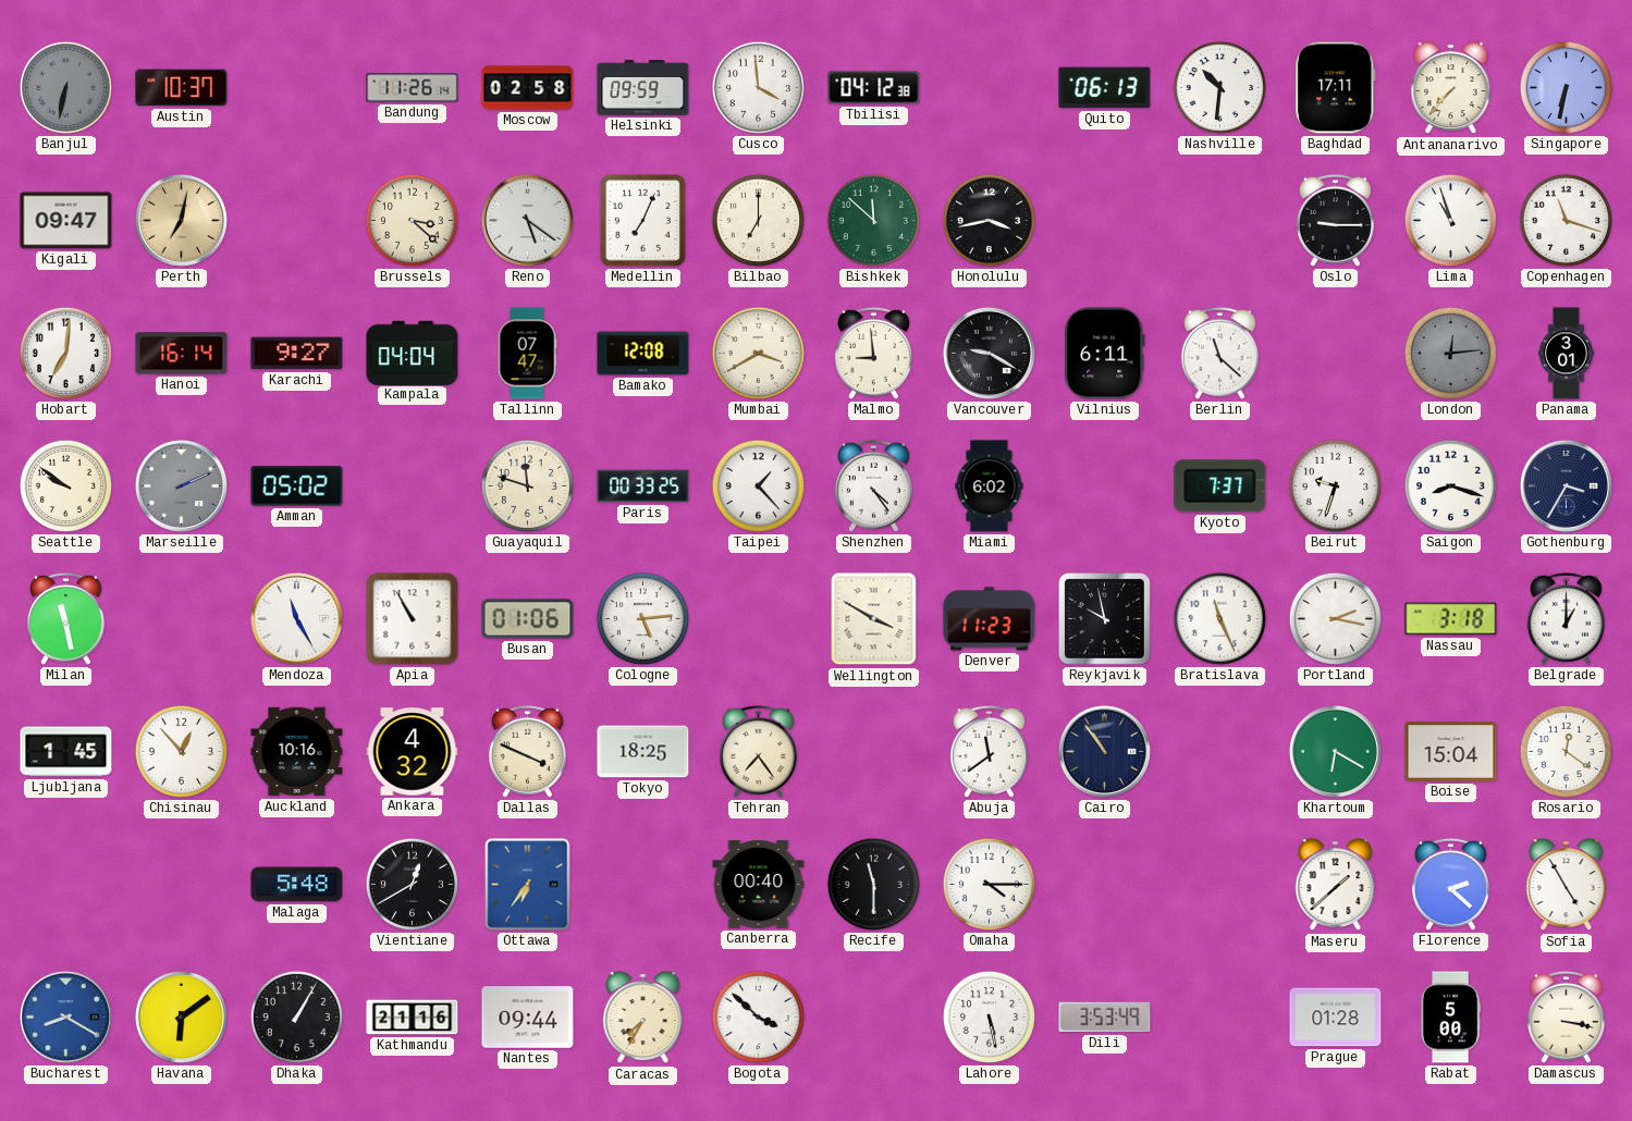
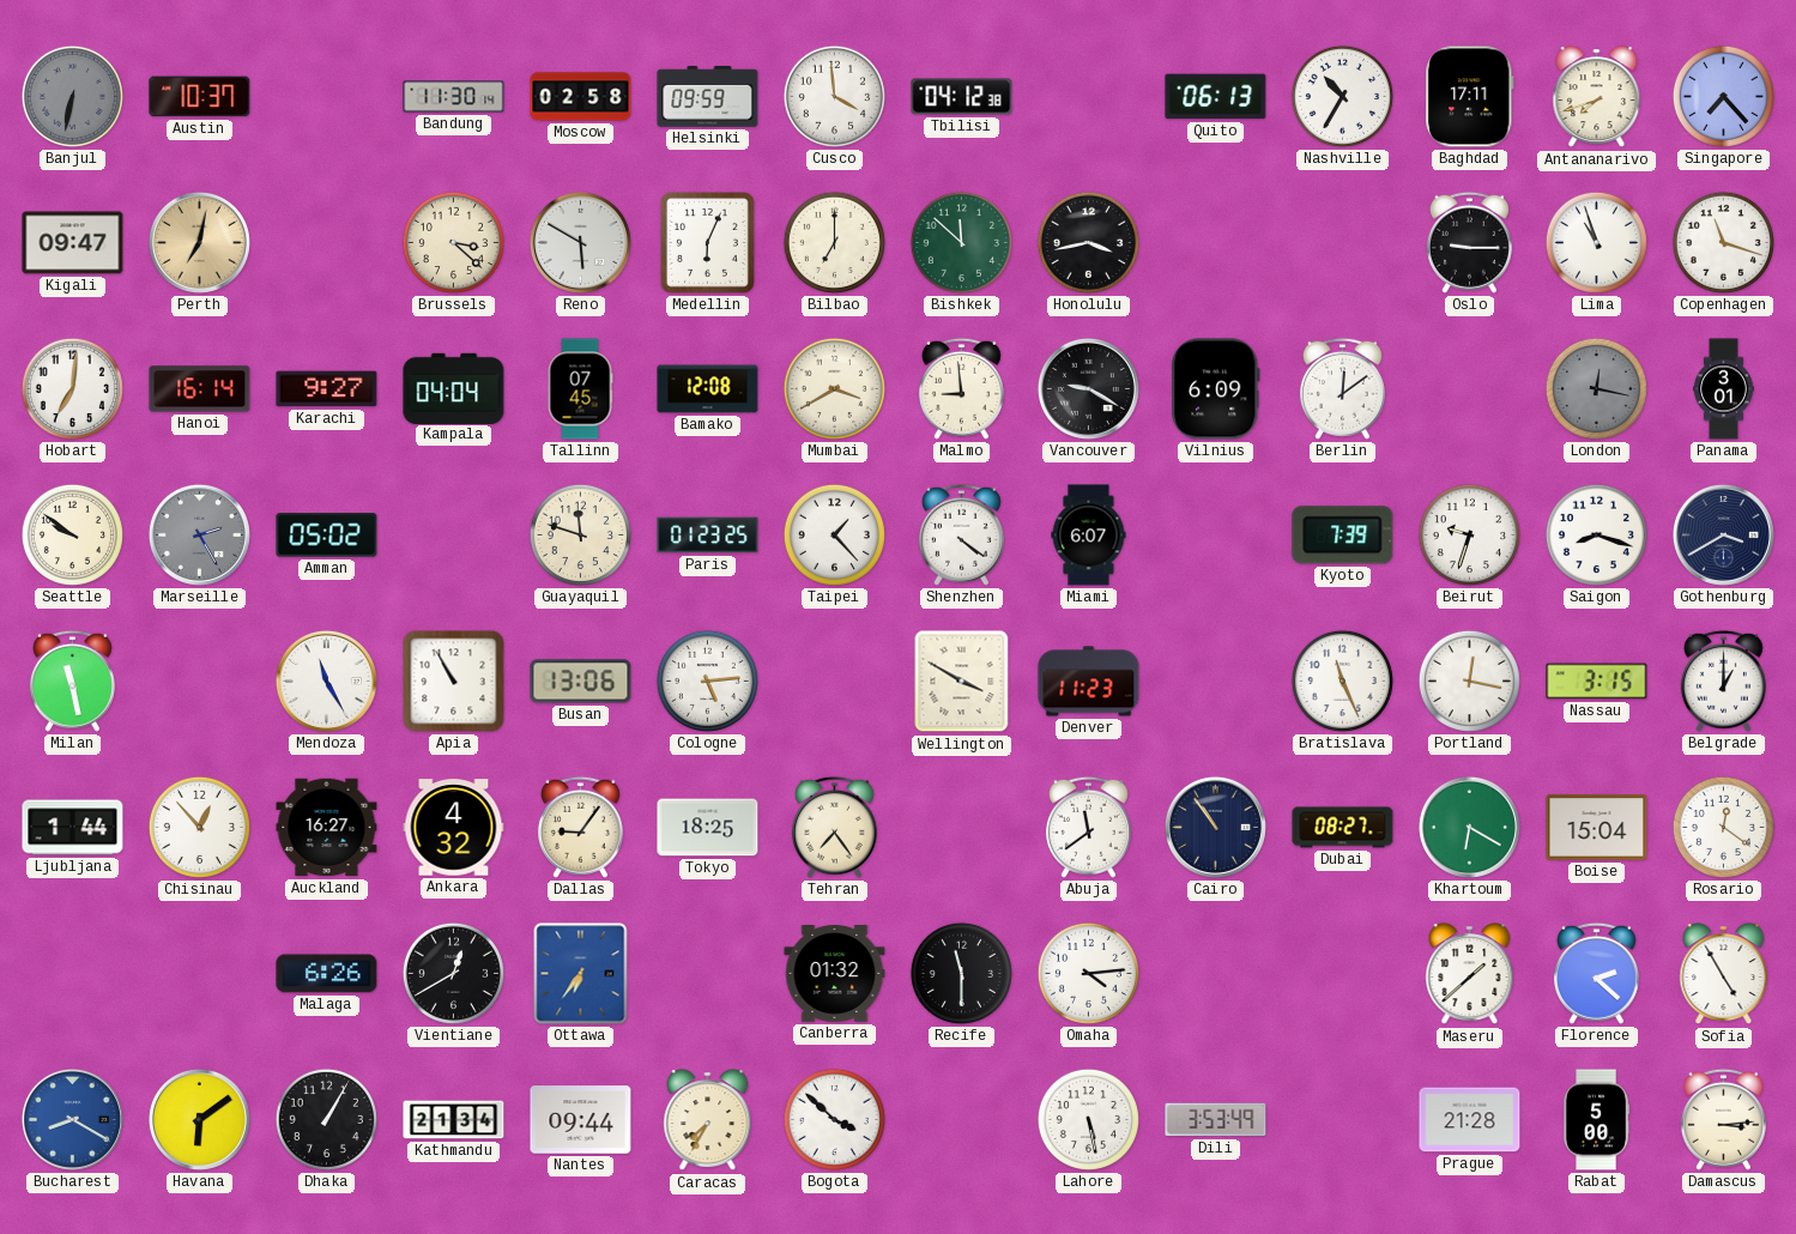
Bandung: 11:26 -> 11:30 (454, 97)
Nashville: 10:31 -> 10:35 (1342, 96)
Antananarivo: 7:37 -> 7:42 (1597, 97)
Singapore: 6:32 -> 7:23 (1723, 96)
Reno: 5:21 -> 5:50 (580, 242)
Medellin: 7:04 -> 6:04 (707, 243)
Tallinn: 07:47 -> 07:45 (580, 389)
Vilnius: 6:11 -> 6:09 (1216, 389)
Berlin: 11:22 -> 12:09 (1342, 388)
London: 12:14 -> 12:17 (1596, 388)
Marseille: 2:11 -> 2:25 (199, 534)
Paris: 00:33 -> 01:23 (708, 536)
Shenzhen: 4:24 -> 4:21 (961, 534)
Miami: 6:02 -> 6:07 (1089, 536)
Kyoto: 7:37 -> 7:39 (1343, 536)
Gothenburg: 3:35 -> 3:40 (1723, 534)
Busan: 01:06 -> 13:06 (581, 682)
Reykjavik: 9:58 -> none (1105, 619)
Portland: 2:17 -> 12:17 (1469, 680)
Nassau: 3:18 -> 3:15 (1597, 682)
Ljubljana: 1:45 -> 1:44 (73, 828)
Auckland: 10:16 -> 16:27 (327, 828)
Dallas: 3:49 -> 9:06 (580, 827)
Dubai: none -> 08:27 (1343, 828)
Malaga: 5:48 -> 6:26 (327, 974)
Canberra: 00:40 -> 01:32 (835, 974)
Omaha: 4:15 -> 4:14 (1088, 973)
Kathmandu: 21:16 -> 21:34 (454, 1120)
Prague: 01:28 -> 21:28 (1470, 1120)
Damascus: 3:17 -> 3:14 (1723, 1119)
